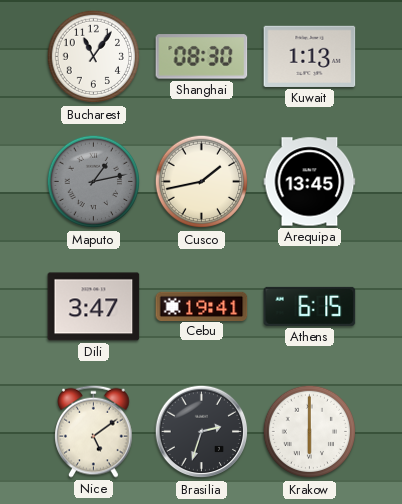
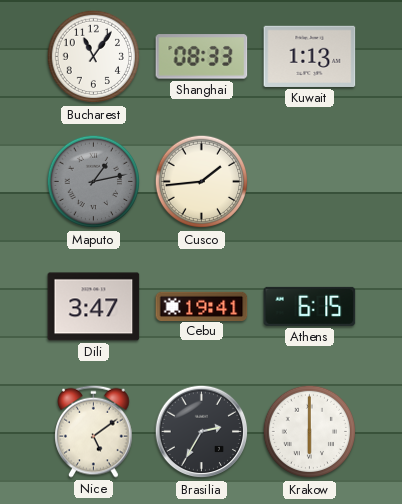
Shanghai: 08:30 -> 08:33 (202, 57)
Cusco: 1:43 -> 1:44 (202, 182)
Arequipa: 13:45 -> none (310, 182)
Brasilia: 2:33 -> 2:35 (202, 432)
